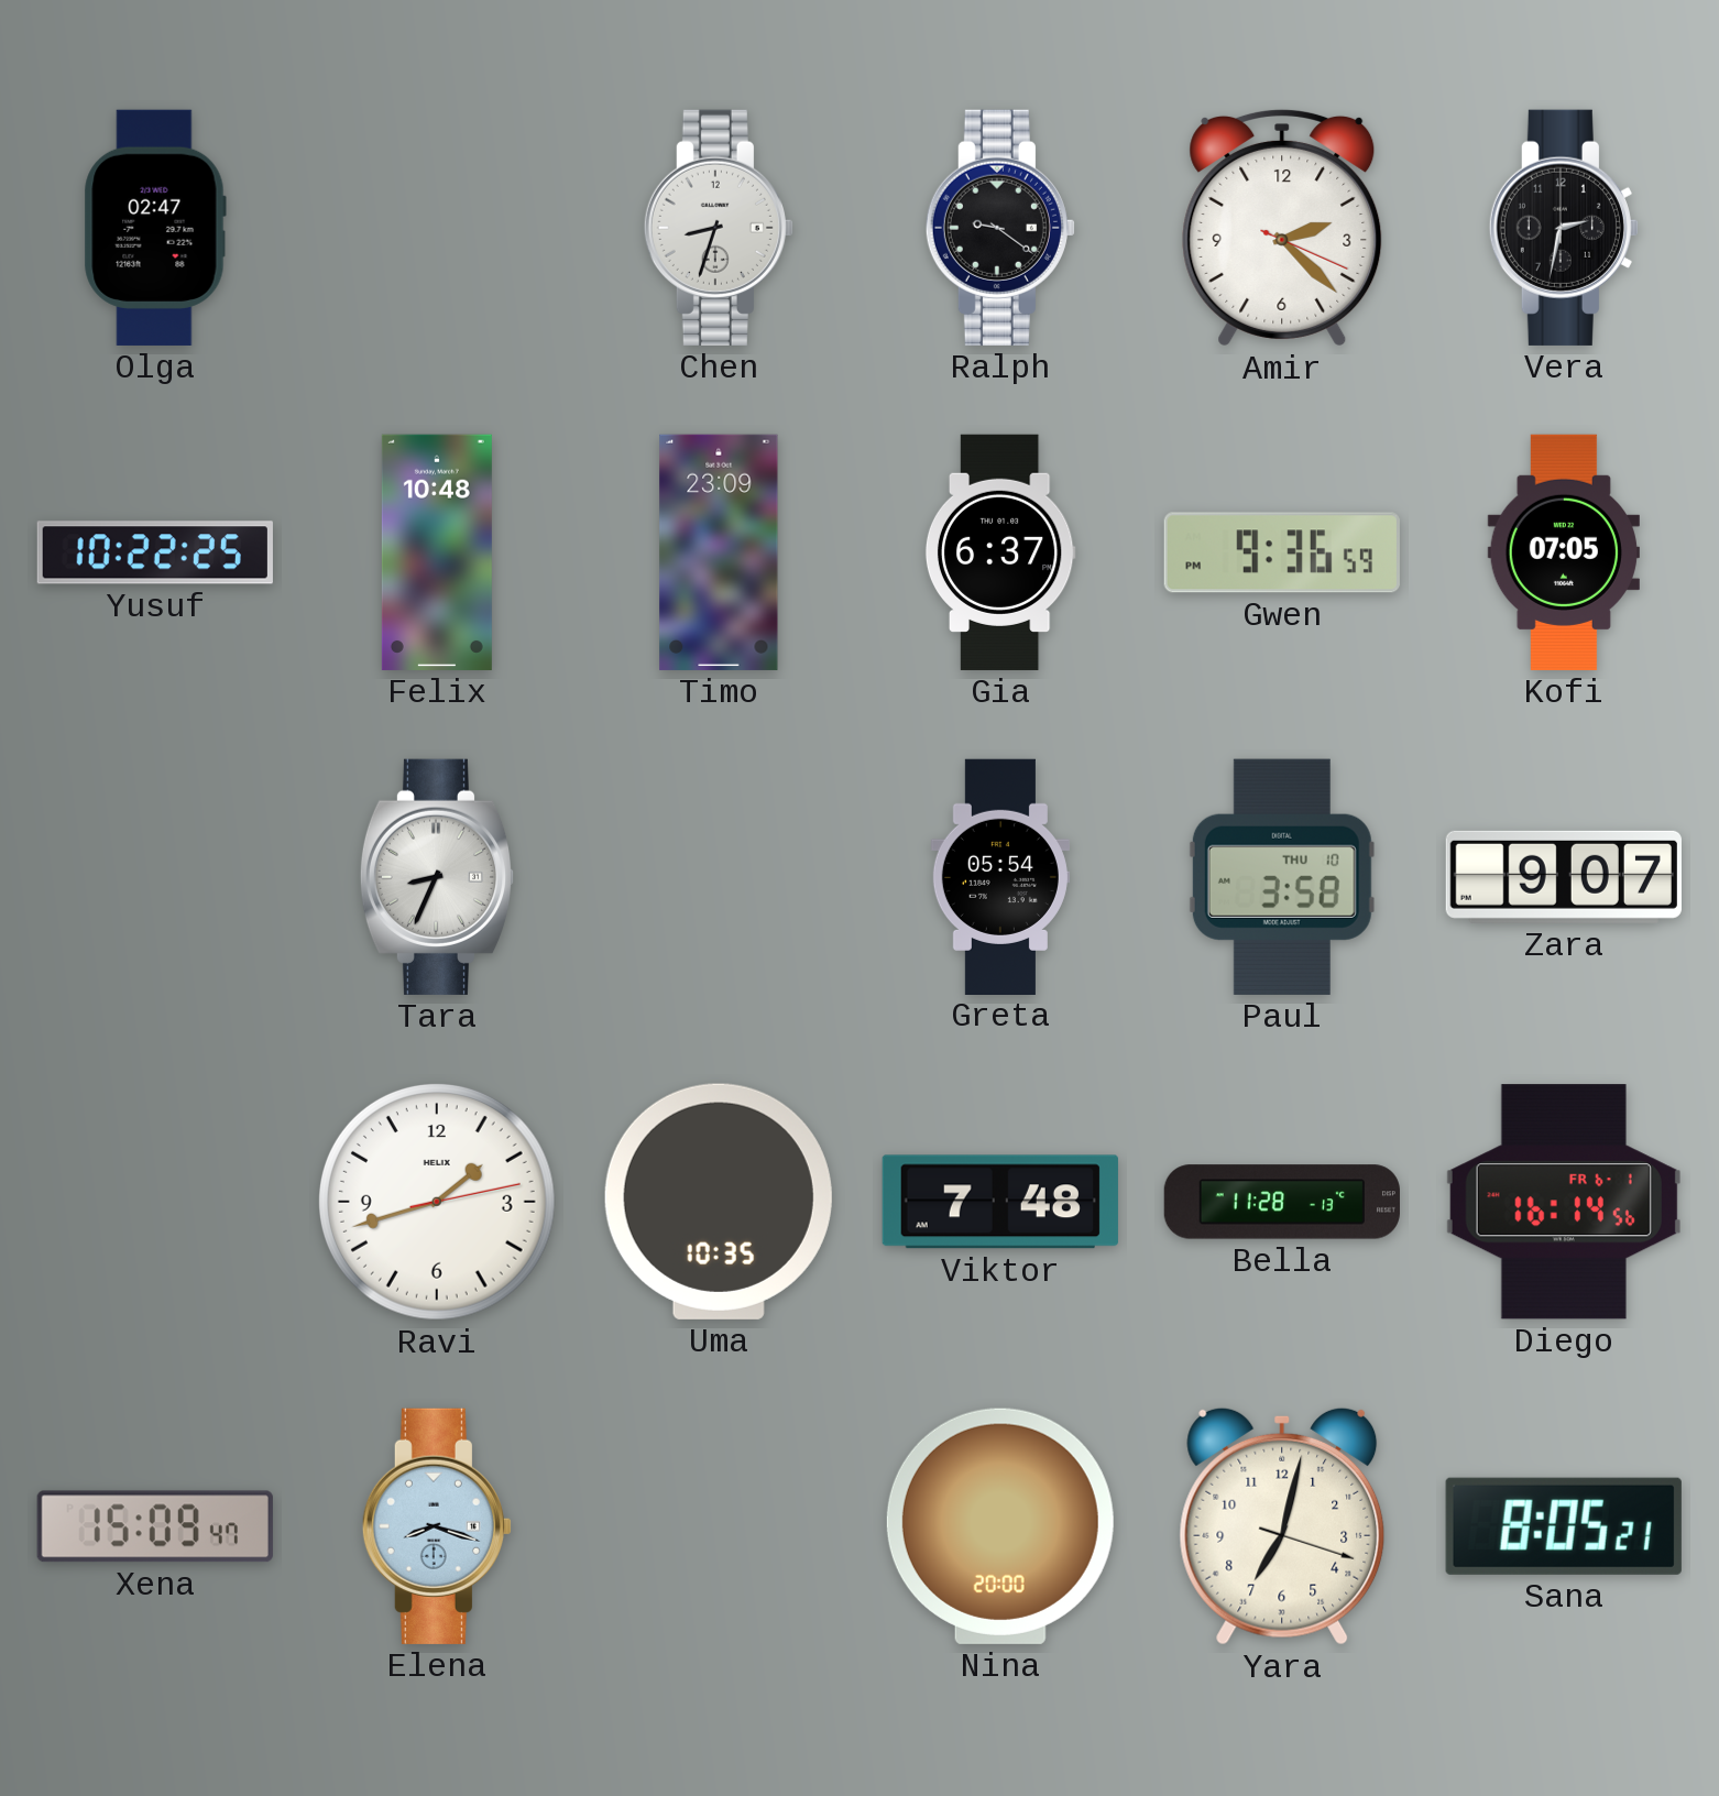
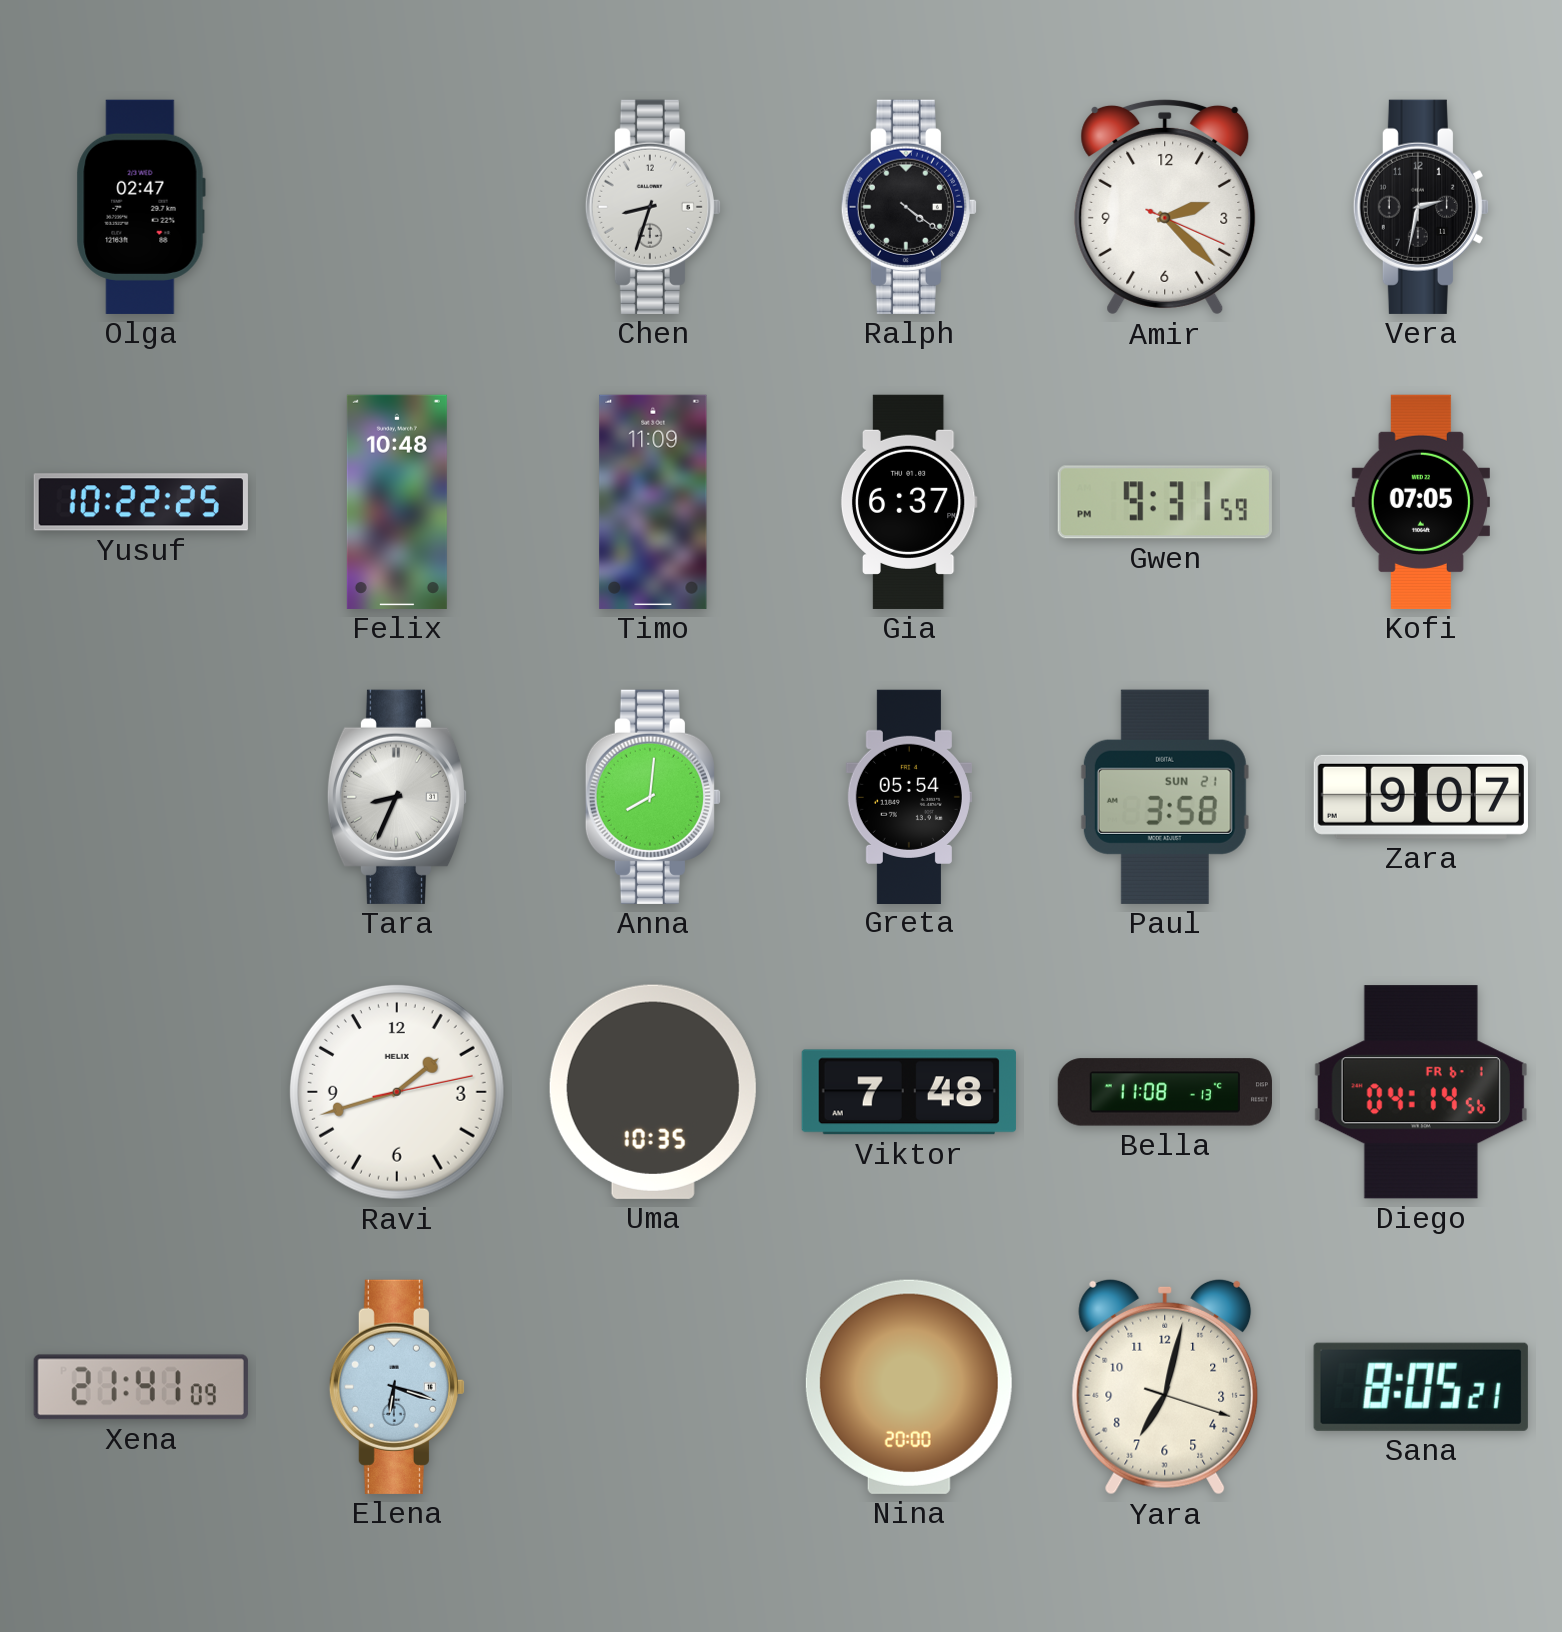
Ralph: 9:21 -> 4:21 (909, 207)
Timo: 23:09 -> 11:09 (653, 502)
Gwen: 9:36 -> 9:31 (1165, 502)
Anna: none -> 8:01 (653, 797)
Paul date: THU 10 -> SUN 21 (1165, 797)
Bella: 11:28 -> 11:08 (1164, 1092)
Diego: 16:14 -> 04:14 (1421, 1092)
Xena: 15:09 -> 21:41 (141, 1387)
Elena: 8:18 -> 6:18 (397, 1387)
